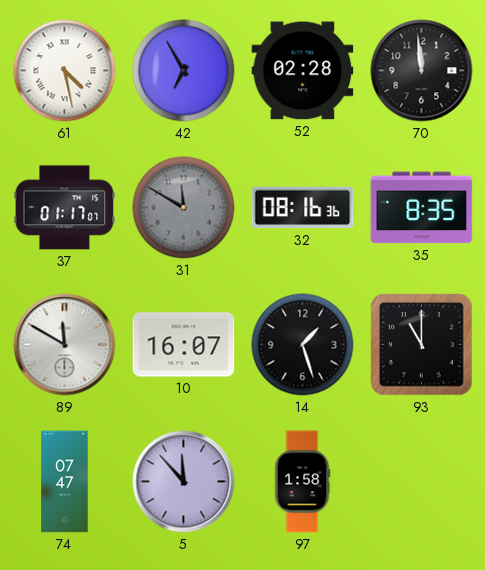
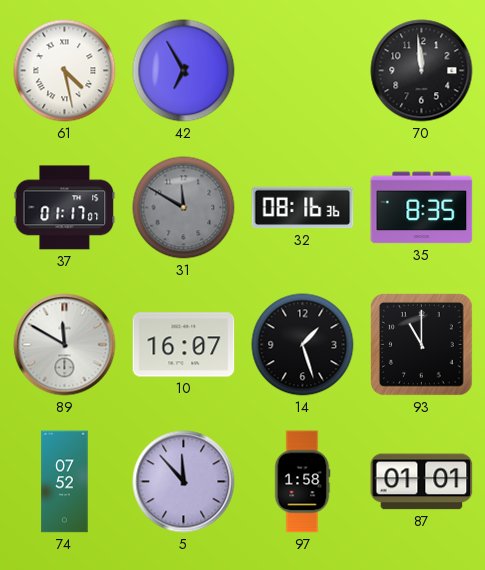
52: 02:28 -> none (303, 71)
74: 07:47 -> 07:52 (65, 482)
87: none -> 01:01 (422, 482)
